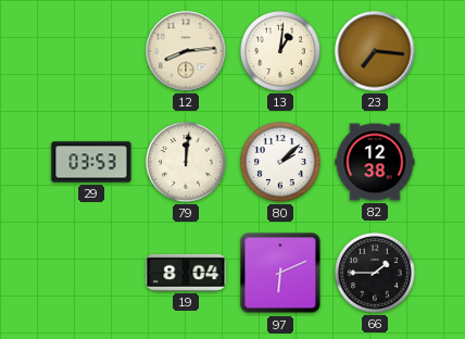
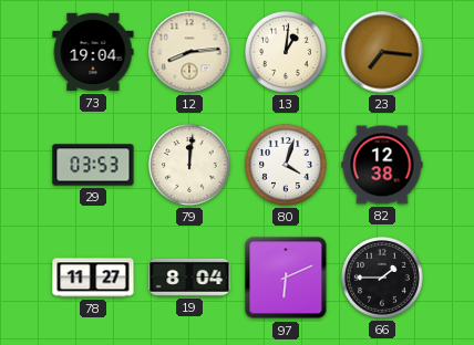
73: none -> 19:04 (93, 52)
80: 2:08 -> 4:03 (287, 166)
78: none -> 11:27 (93, 278)
